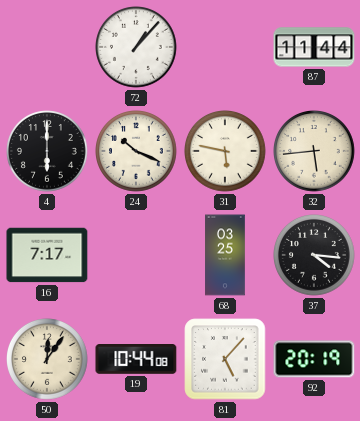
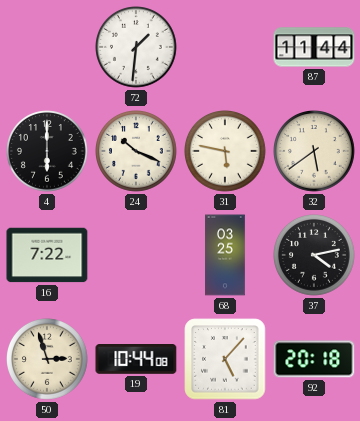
72: 1:07 -> 1:31 (137, 48)
32: 5:44 -> 5:39 (315, 152)
16: 7:17 -> 7:22 (47, 255)
37: 4:16 -> 4:13 (315, 256)
50: 12:06 -> 2:57 (48, 360)
92: 20:19 -> 20:18 (314, 359)
